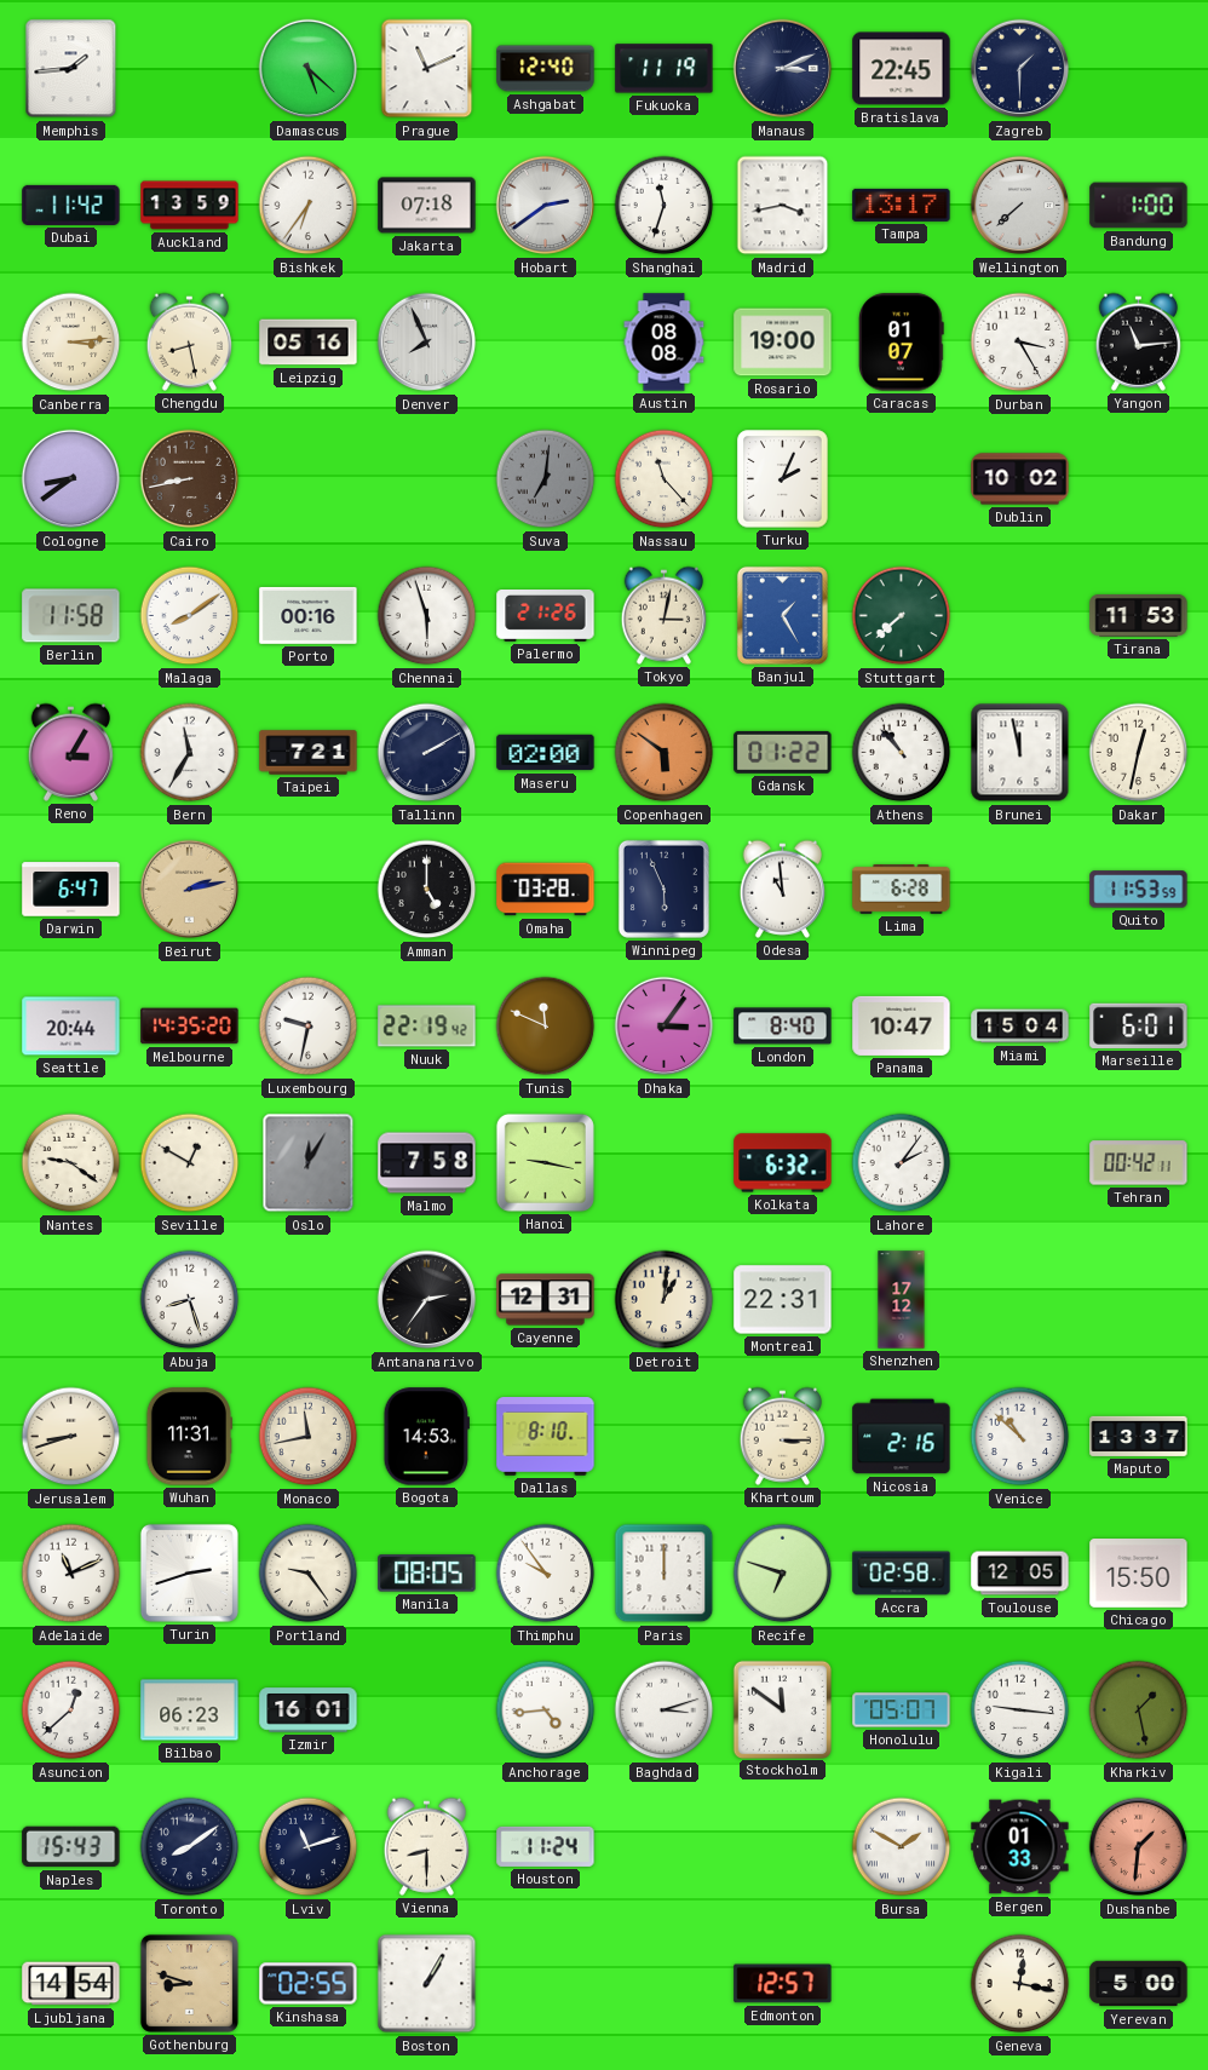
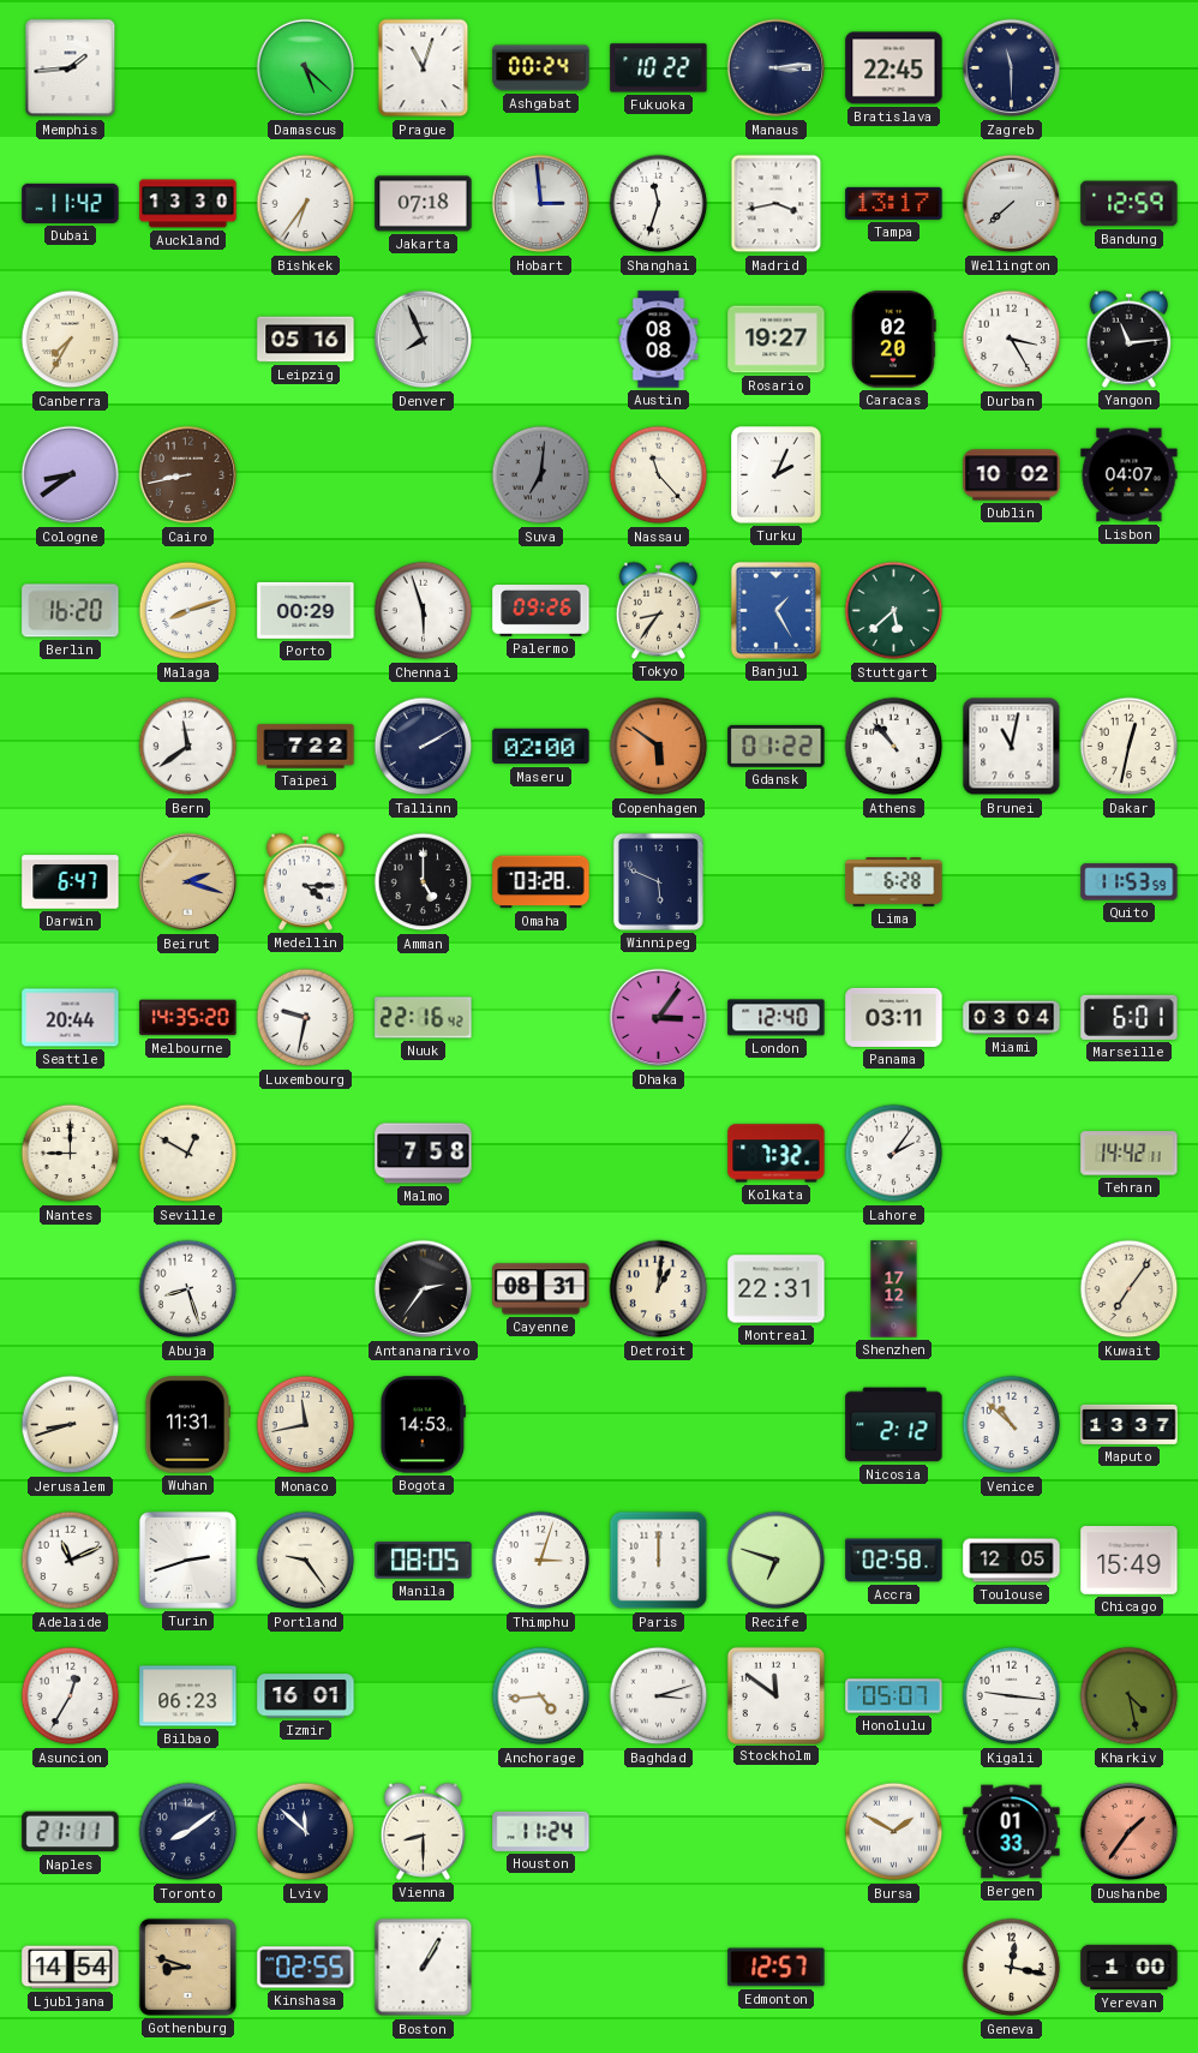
Prague: 11:11 -> 11:03 (424, 68)
Ashgabat: 12:40 -> 00:24 (541, 68)
Fukuoka: 11:19 -> 10:22 (659, 68)
Manaus: 3:11 -> 3:14 (777, 68)
Zagreb: 1:30 -> 11:30 (1012, 68)
Auckland: 13:59 -> 13:30 (188, 204)
Hobart: 2:39 -> 2:59 (541, 204)
Bandung: 1:00 -> 12:59 (1130, 204)
Canberra: 3:14 -> 7:35 (71, 340)
Chengdu: 8:28 -> none (190, 341)
Rosario: 19:00 -> 19:27 (777, 340)
Caracas: 01:07 -> 02:20 (894, 340)
Lisbon: none -> 04:07 (1130, 475)
Berlin: 11:58 -> 16:20 (71, 611)
Malaga: 8:09 -> 8:12 (188, 611)
Porto: 00:16 -> 00:29 (306, 610)
Palermo: 21:26 -> 09:26 (541, 611)
Tokyo: 3:02 -> 8:36 (659, 610)
Stuttgart: 7:38 -> 5:38 (894, 611)
Tirana: 11:53 -> none (1139, 615)
Reno: 3:05 -> none (71, 752)
Bern: 11:35 -> 11:39 (188, 747)
Taipei: 7:21 -> 7:22 (306, 747)
Brunei: 11:58 -> 11:02 (1012, 747)
Beirut: 2:13 -> 2:18 (188, 882)
Medellin: none -> 4:15 (306, 881)
Winnipeg: 5:56 -> 5:49 (658, 881)
Odesa: 10:59 -> none (783, 889)
Nuuk: 22:19 -> 22:16 (424, 1018)
Tunis: 11:49 -> none (546, 1027)
London: 8:40 -> 12:40 (777, 1018)
Panama: 10:47 -> 03:11 (894, 1017)
Miami: 15:04 -> 03:04 (1012, 1018)
Nantes: 9:21 -> 9:00 (71, 1154)
Oslo: 12:05 -> none (309, 1163)
Hanoi: 9:17 -> none (545, 1162)
Kolkata: 6:32 -> 7:32 (777, 1154)
Tehran: 00:42 -> 14:42 (1130, 1154)
Cayenne: 12:31 -> 08:31 (541, 1289)
Kuwait: none -> 7:06 (1130, 1289)
Dallas: 8:10 -> none (546, 1437)
Khartoum: 3:15 -> none (783, 1436)
Nicosia: 2:16 -> 2:12 (894, 1425)
Thimphu: 9:54 -> 3:03 (541, 1561)
Chicago: 15:50 -> 15:49 (1130, 1561)
Asuncion: 12:38 -> 12:35 (71, 1696)
Kharkiv: 1:28 -> 4:28 (1130, 1696)
Naples: 15:43 -> 21:11 (71, 1832)
Lviv: 11:12 -> 11:52 (306, 1832)
Dushanbe: 1:31 -> 1:36 (1130, 1832)
Yerevan: 5:00 -> 1:00 (1130, 1968)
